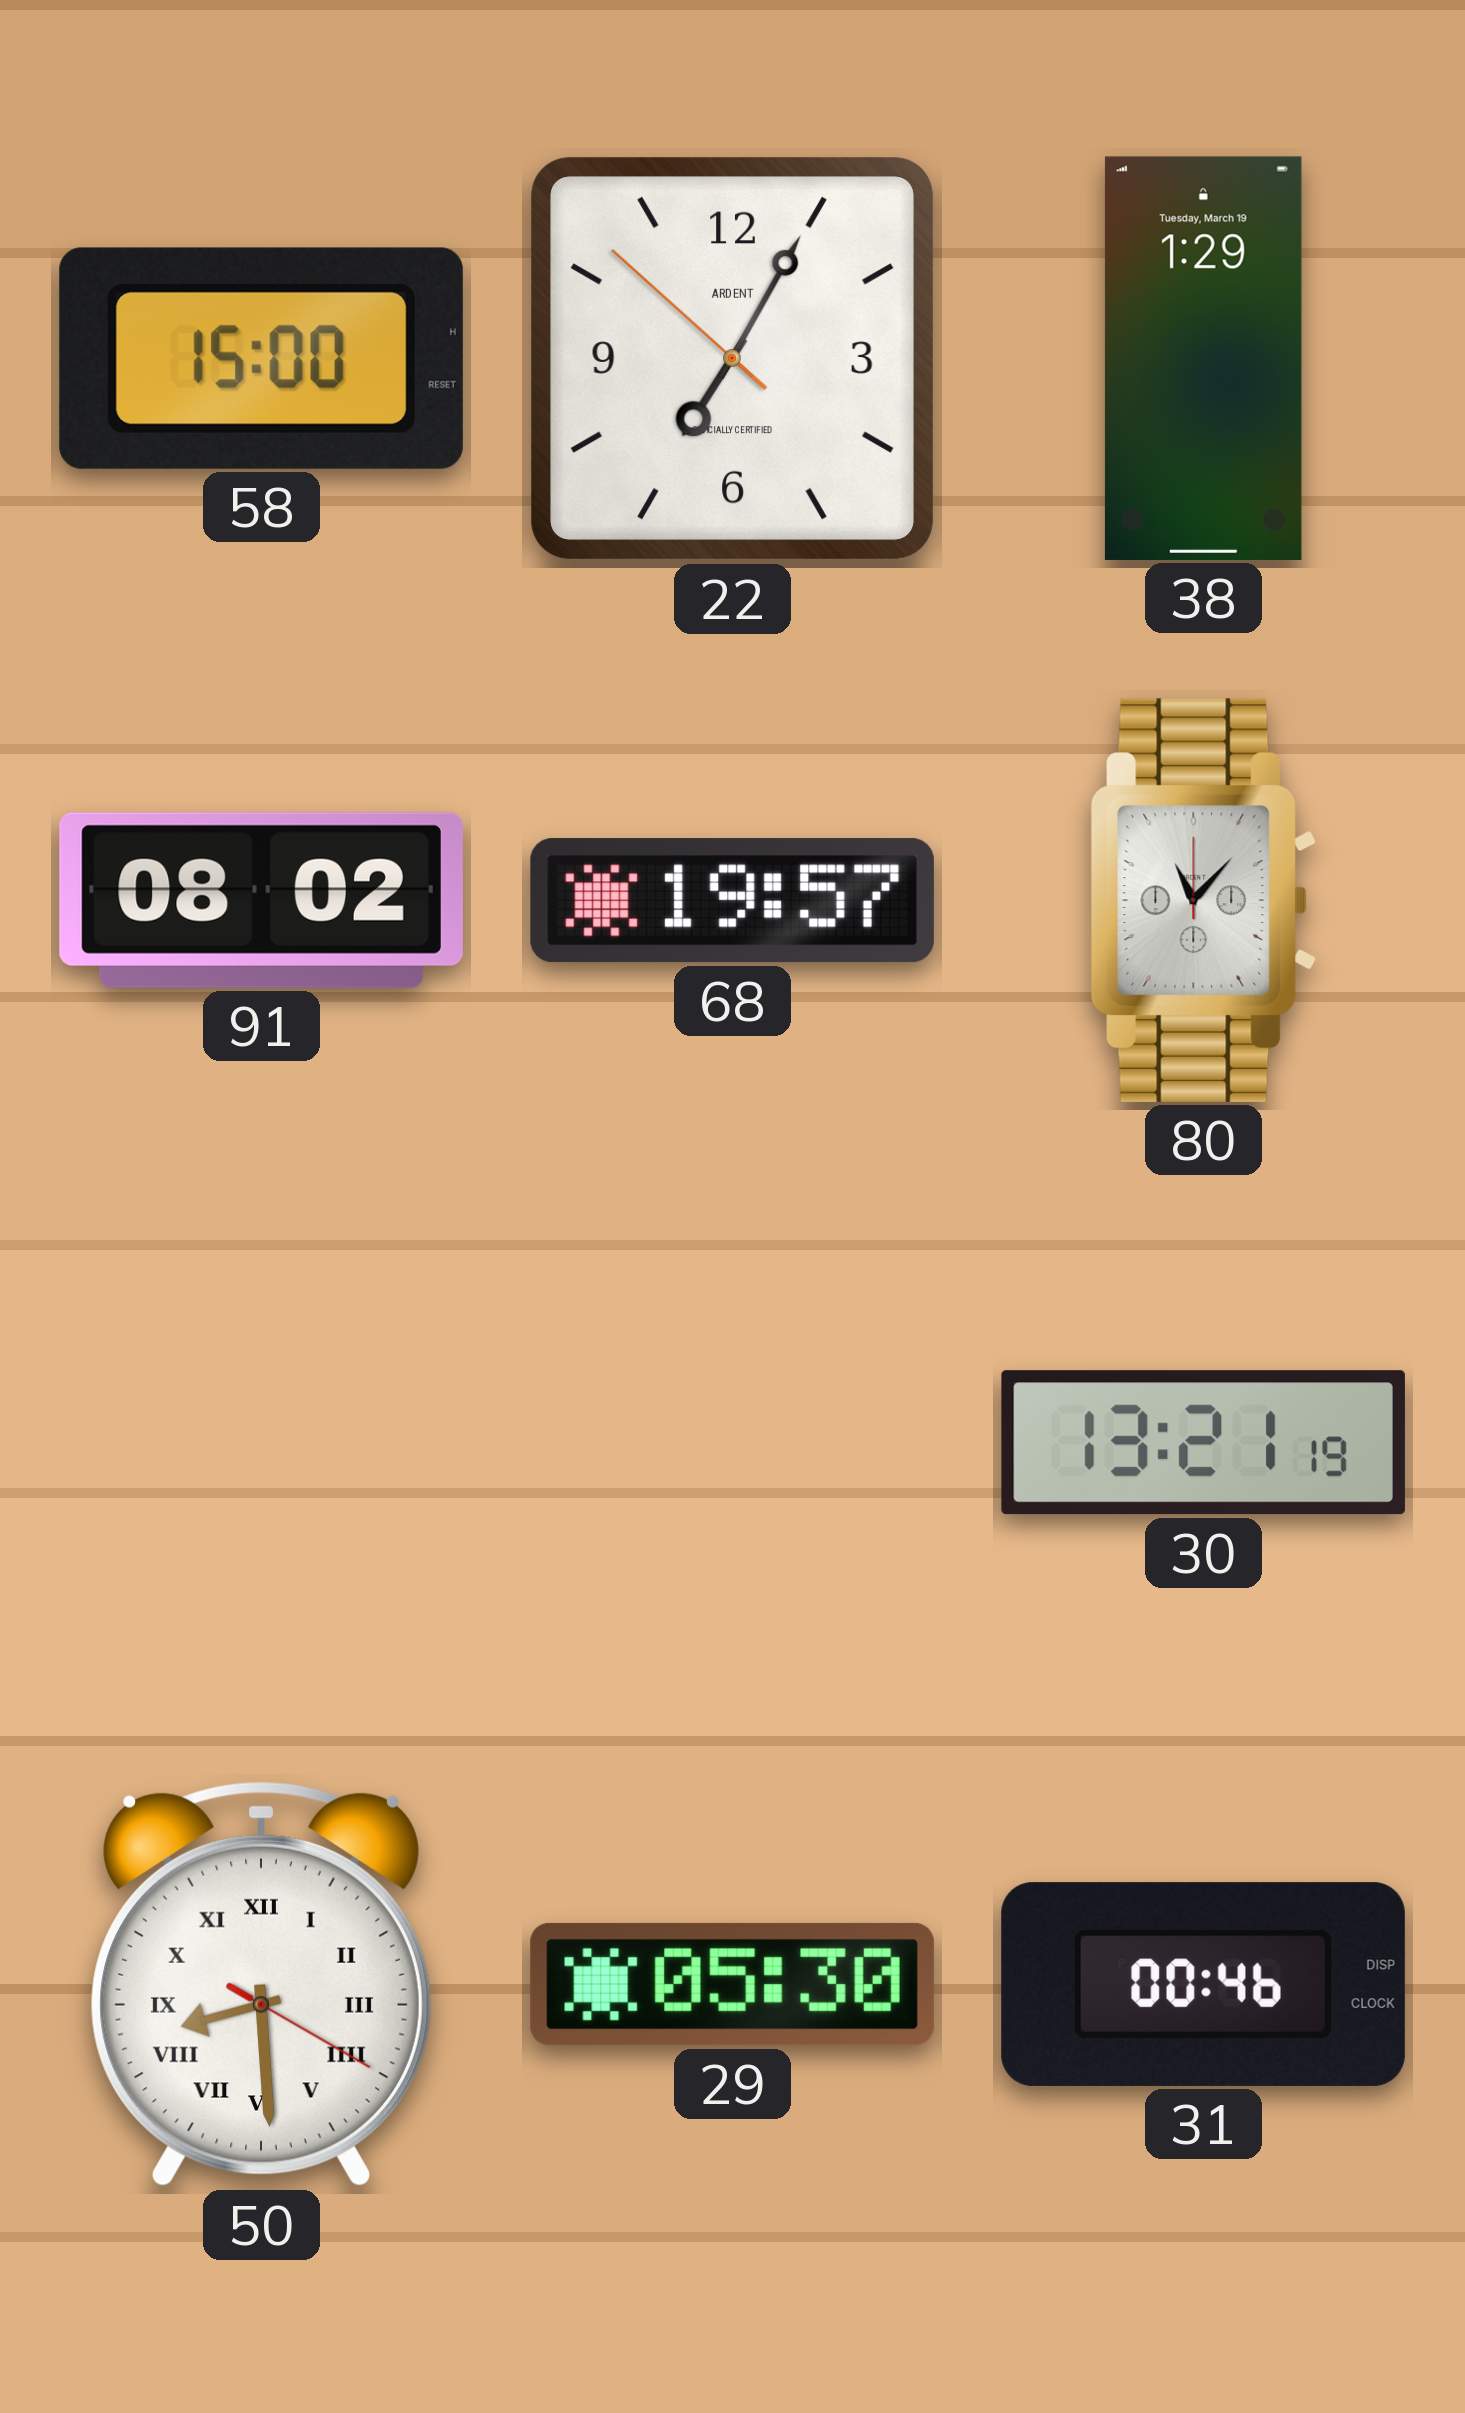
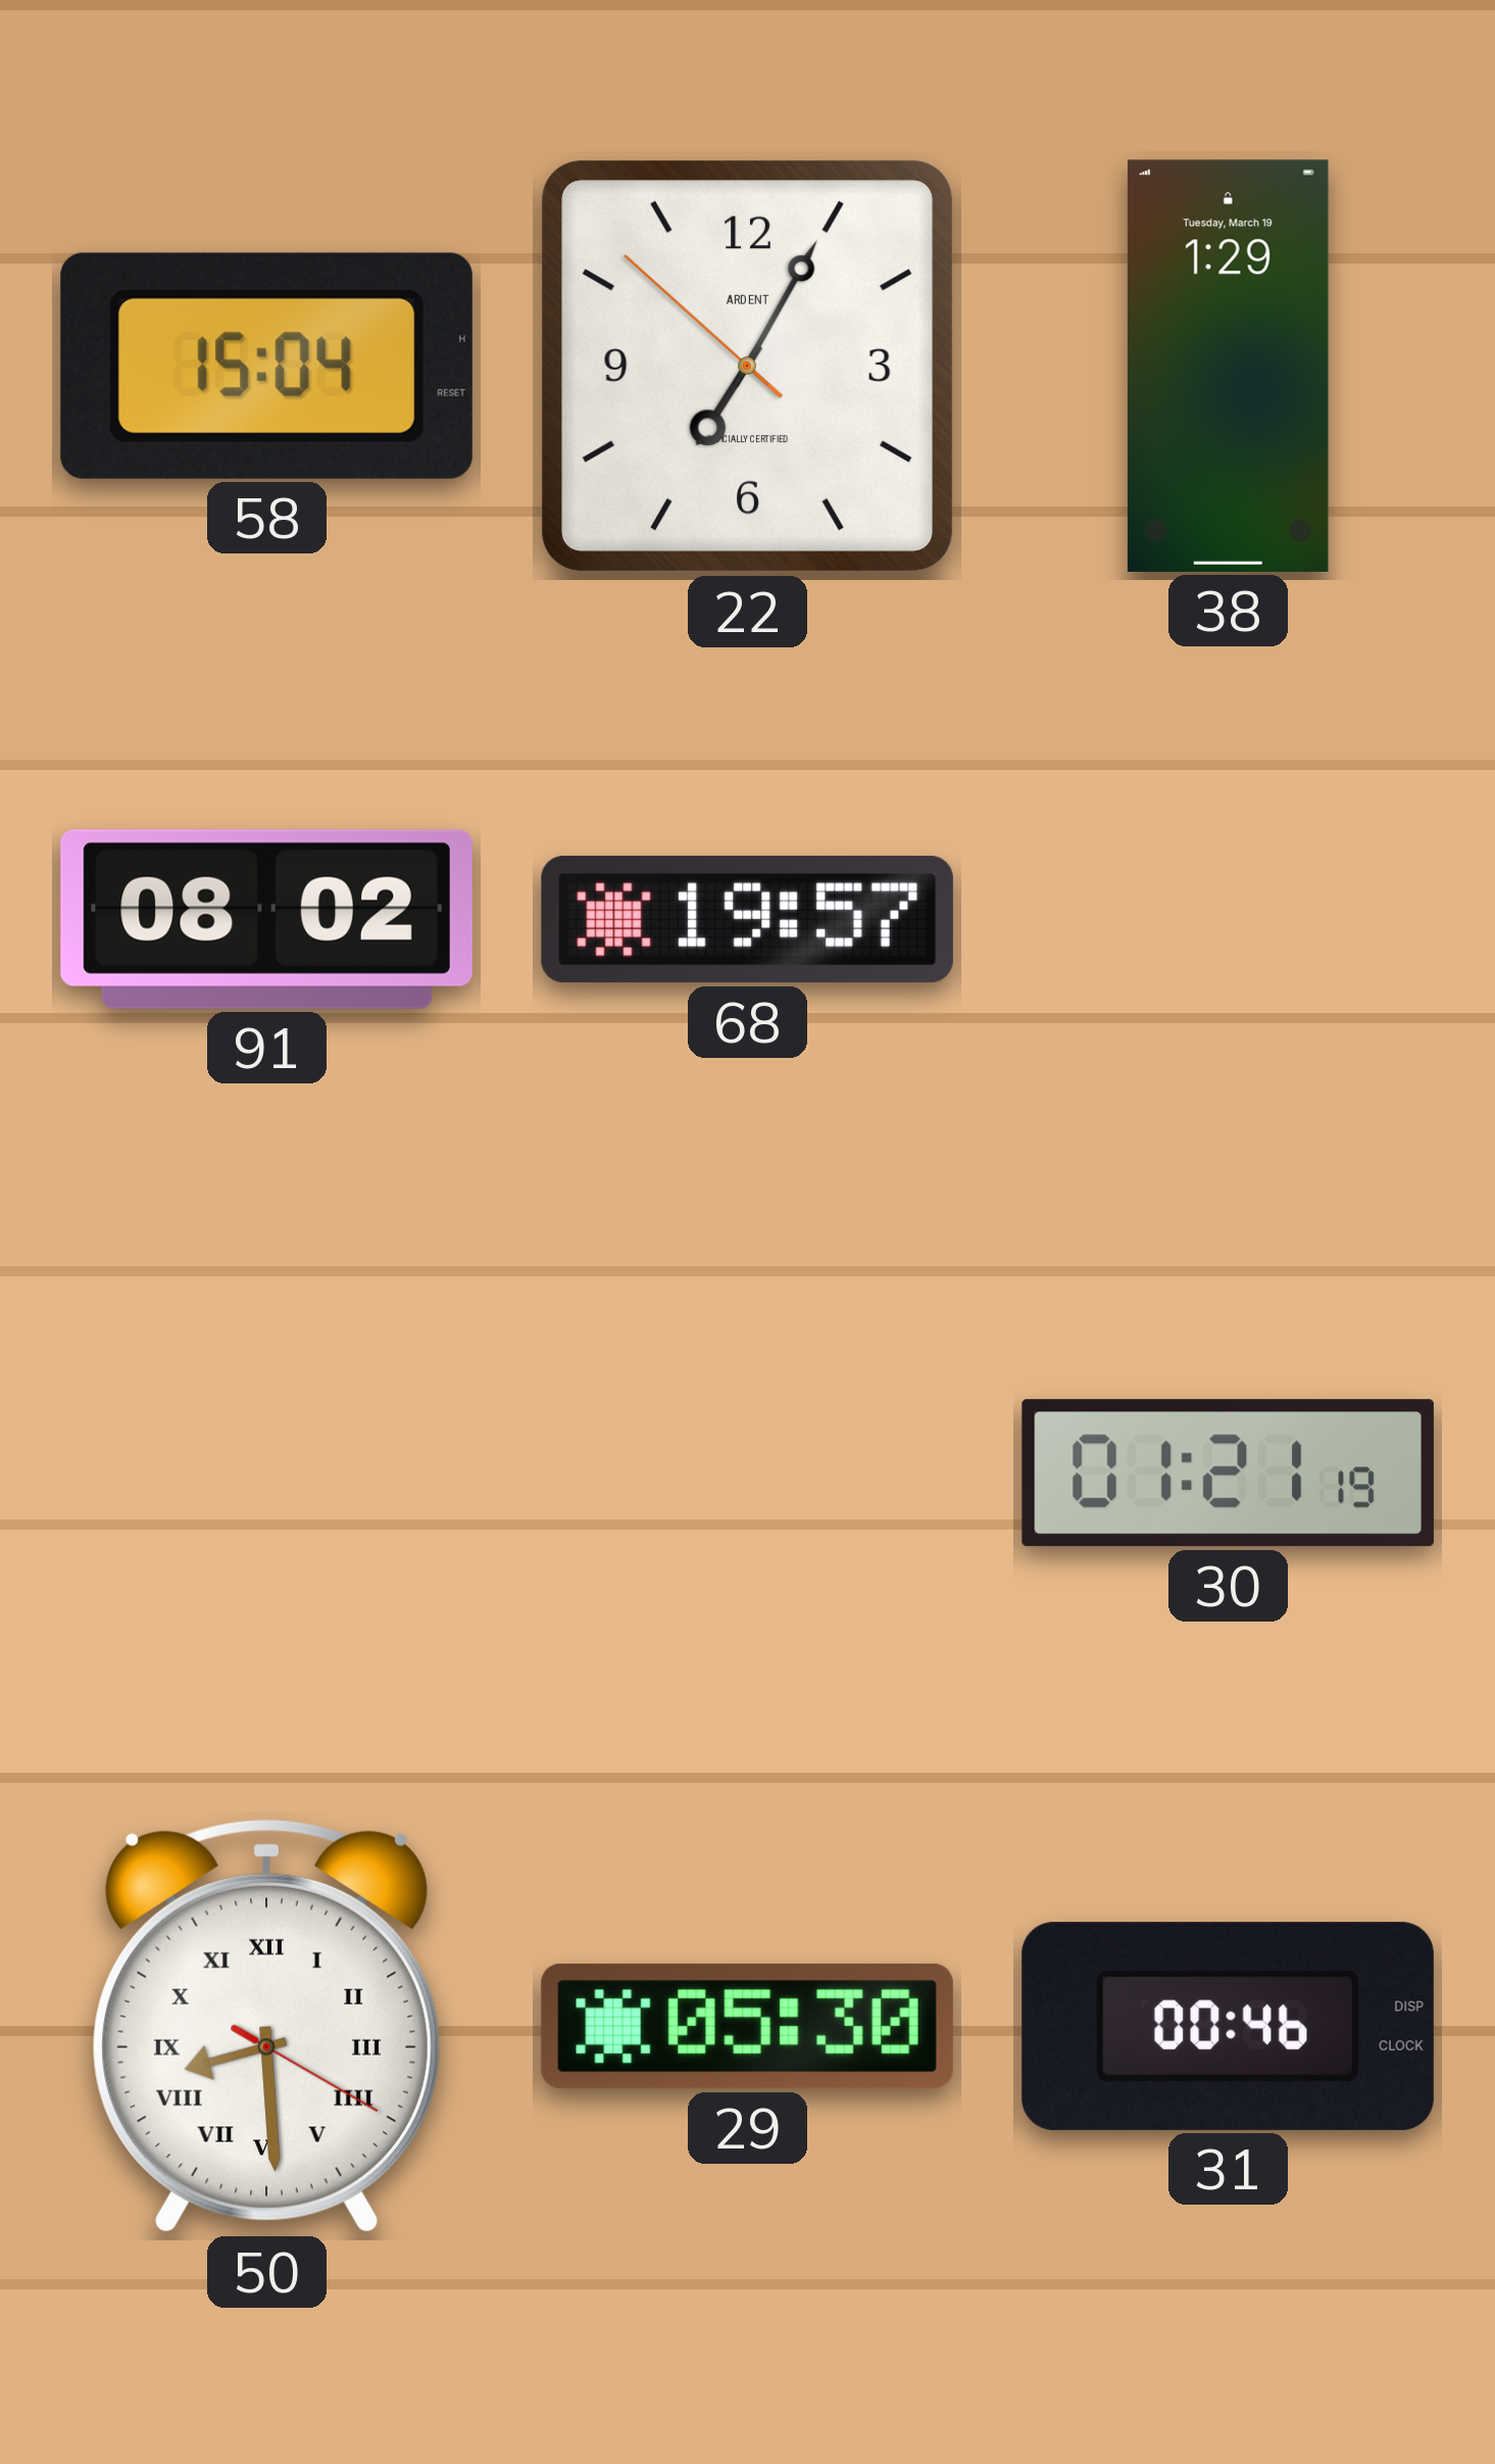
58: 15:00 -> 15:04 (266, 366)
80: 11:07 -> none (1204, 900)
30: 13:21 -> 01:21 (1228, 1473)
